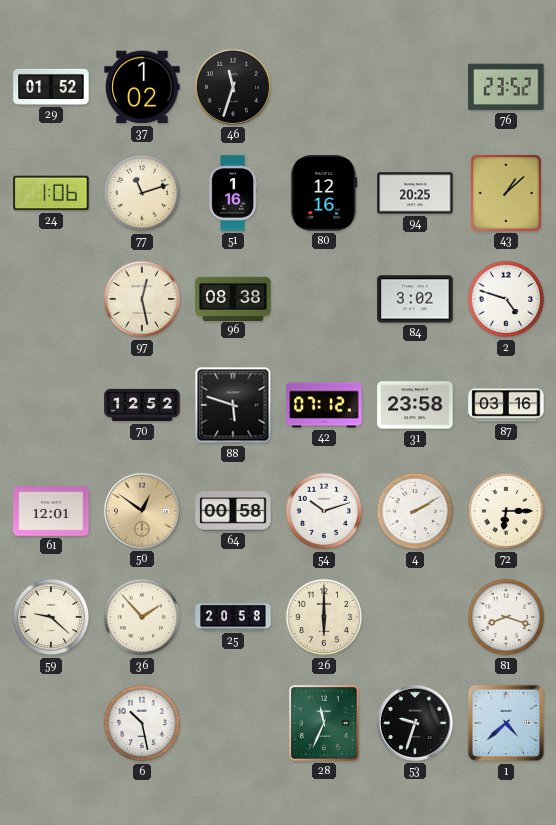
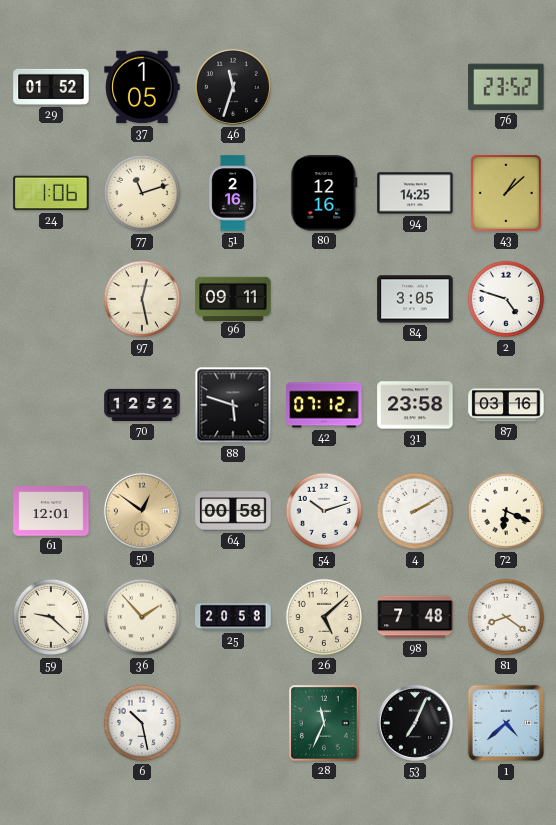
37: 1:02 -> 1:05 (142, 87)
51: 1:16 -> 2:16 (232, 193)
94: 20:25 -> 14:25 (415, 193)
96: 08:38 -> 09:11 (233, 298)
84: 3:02 -> 3:05 (415, 299)
72: 6:15 -> 6:19 (506, 511)
26: 6:00 -> 5:08 (324, 617)
98: none -> 7:48 (415, 617)
81: 8:18 -> 8:21 (506, 617)
53: 9:33 -> 7:04 (415, 723)
